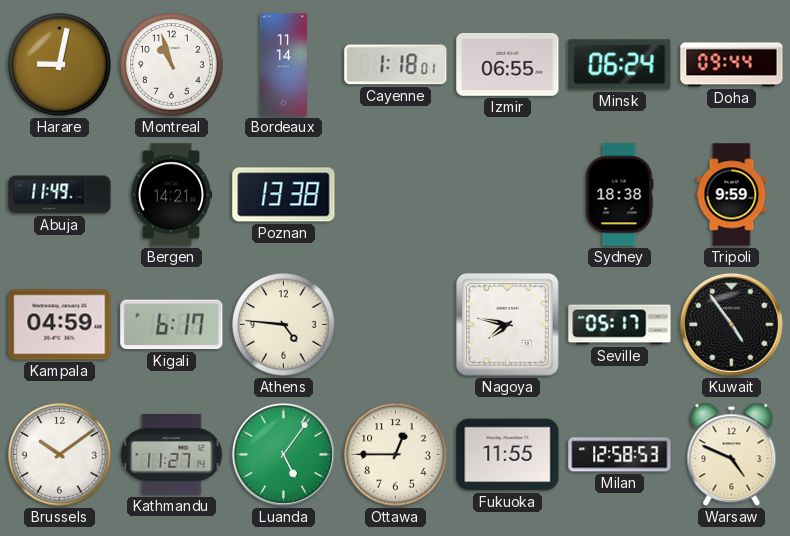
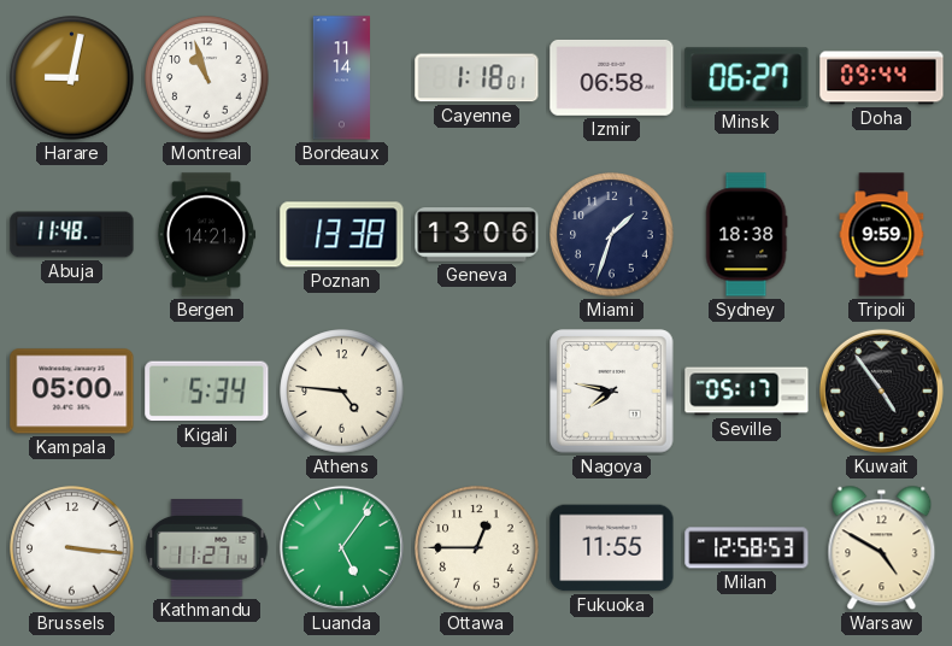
Izmir: 06:55 -> 06:58 (612, 77)
Minsk: 06:24 -> 06:27 (747, 78)
Abuja: 11:49 -> 11:48 (72, 235)
Geneva: none -> 13:06 (477, 235)
Miami: none -> 1:33 (612, 235)
Kampala: 04:59 -> 05:00 (72, 392)
Kigali: 6:17 -> 5:34 (207, 392)
Brussels: 10:09 -> 3:16 (72, 548)
Warsaw: 4:49 -> 4:50 (882, 548)
